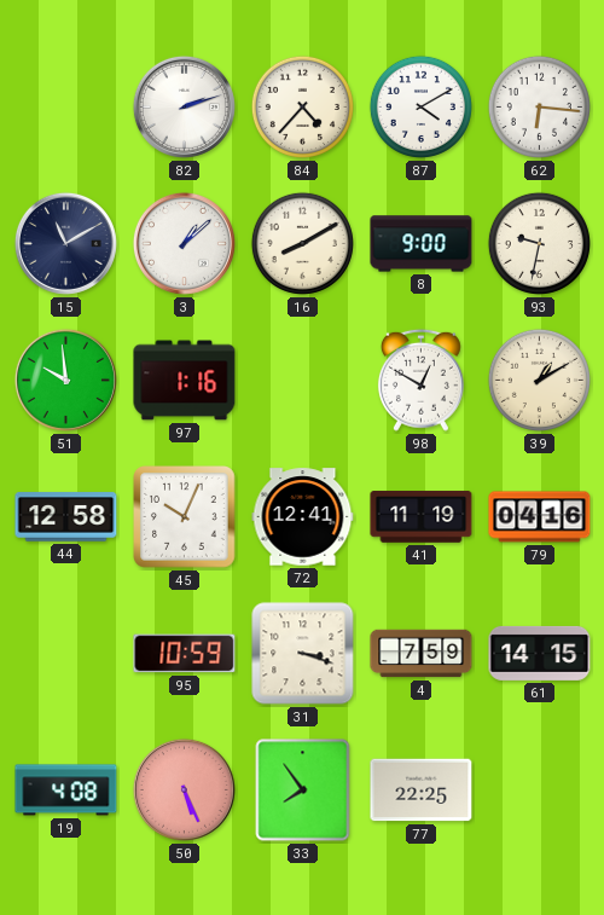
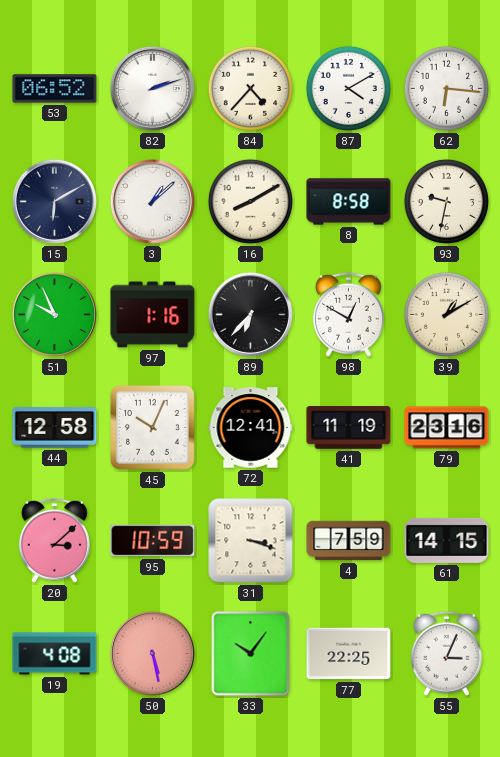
53: none -> 06:52 (55, 89)
15: 11:10 -> 6:10 (54, 201)
8: 9:00 -> 8:58 (349, 202)
51: 9:59 -> 9:56 (54, 314)
89: none -> 6:37 (250, 314)
79: 04:16 -> 23:16 (447, 428)
20: none -> 3:08 (54, 540)
50: 5:26 -> 5:28 (152, 653)
33: 7:54 -> 10:06 (251, 654)
55: none -> 3:04 (446, 653)
